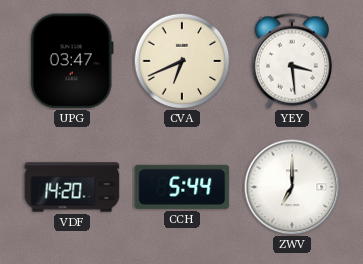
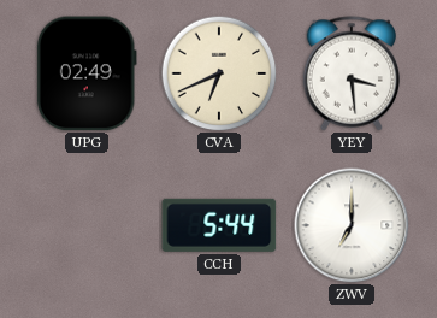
UPG: 03:47 -> 02:49 (87, 73)
VDF: 14:20 -> none (72, 187)
